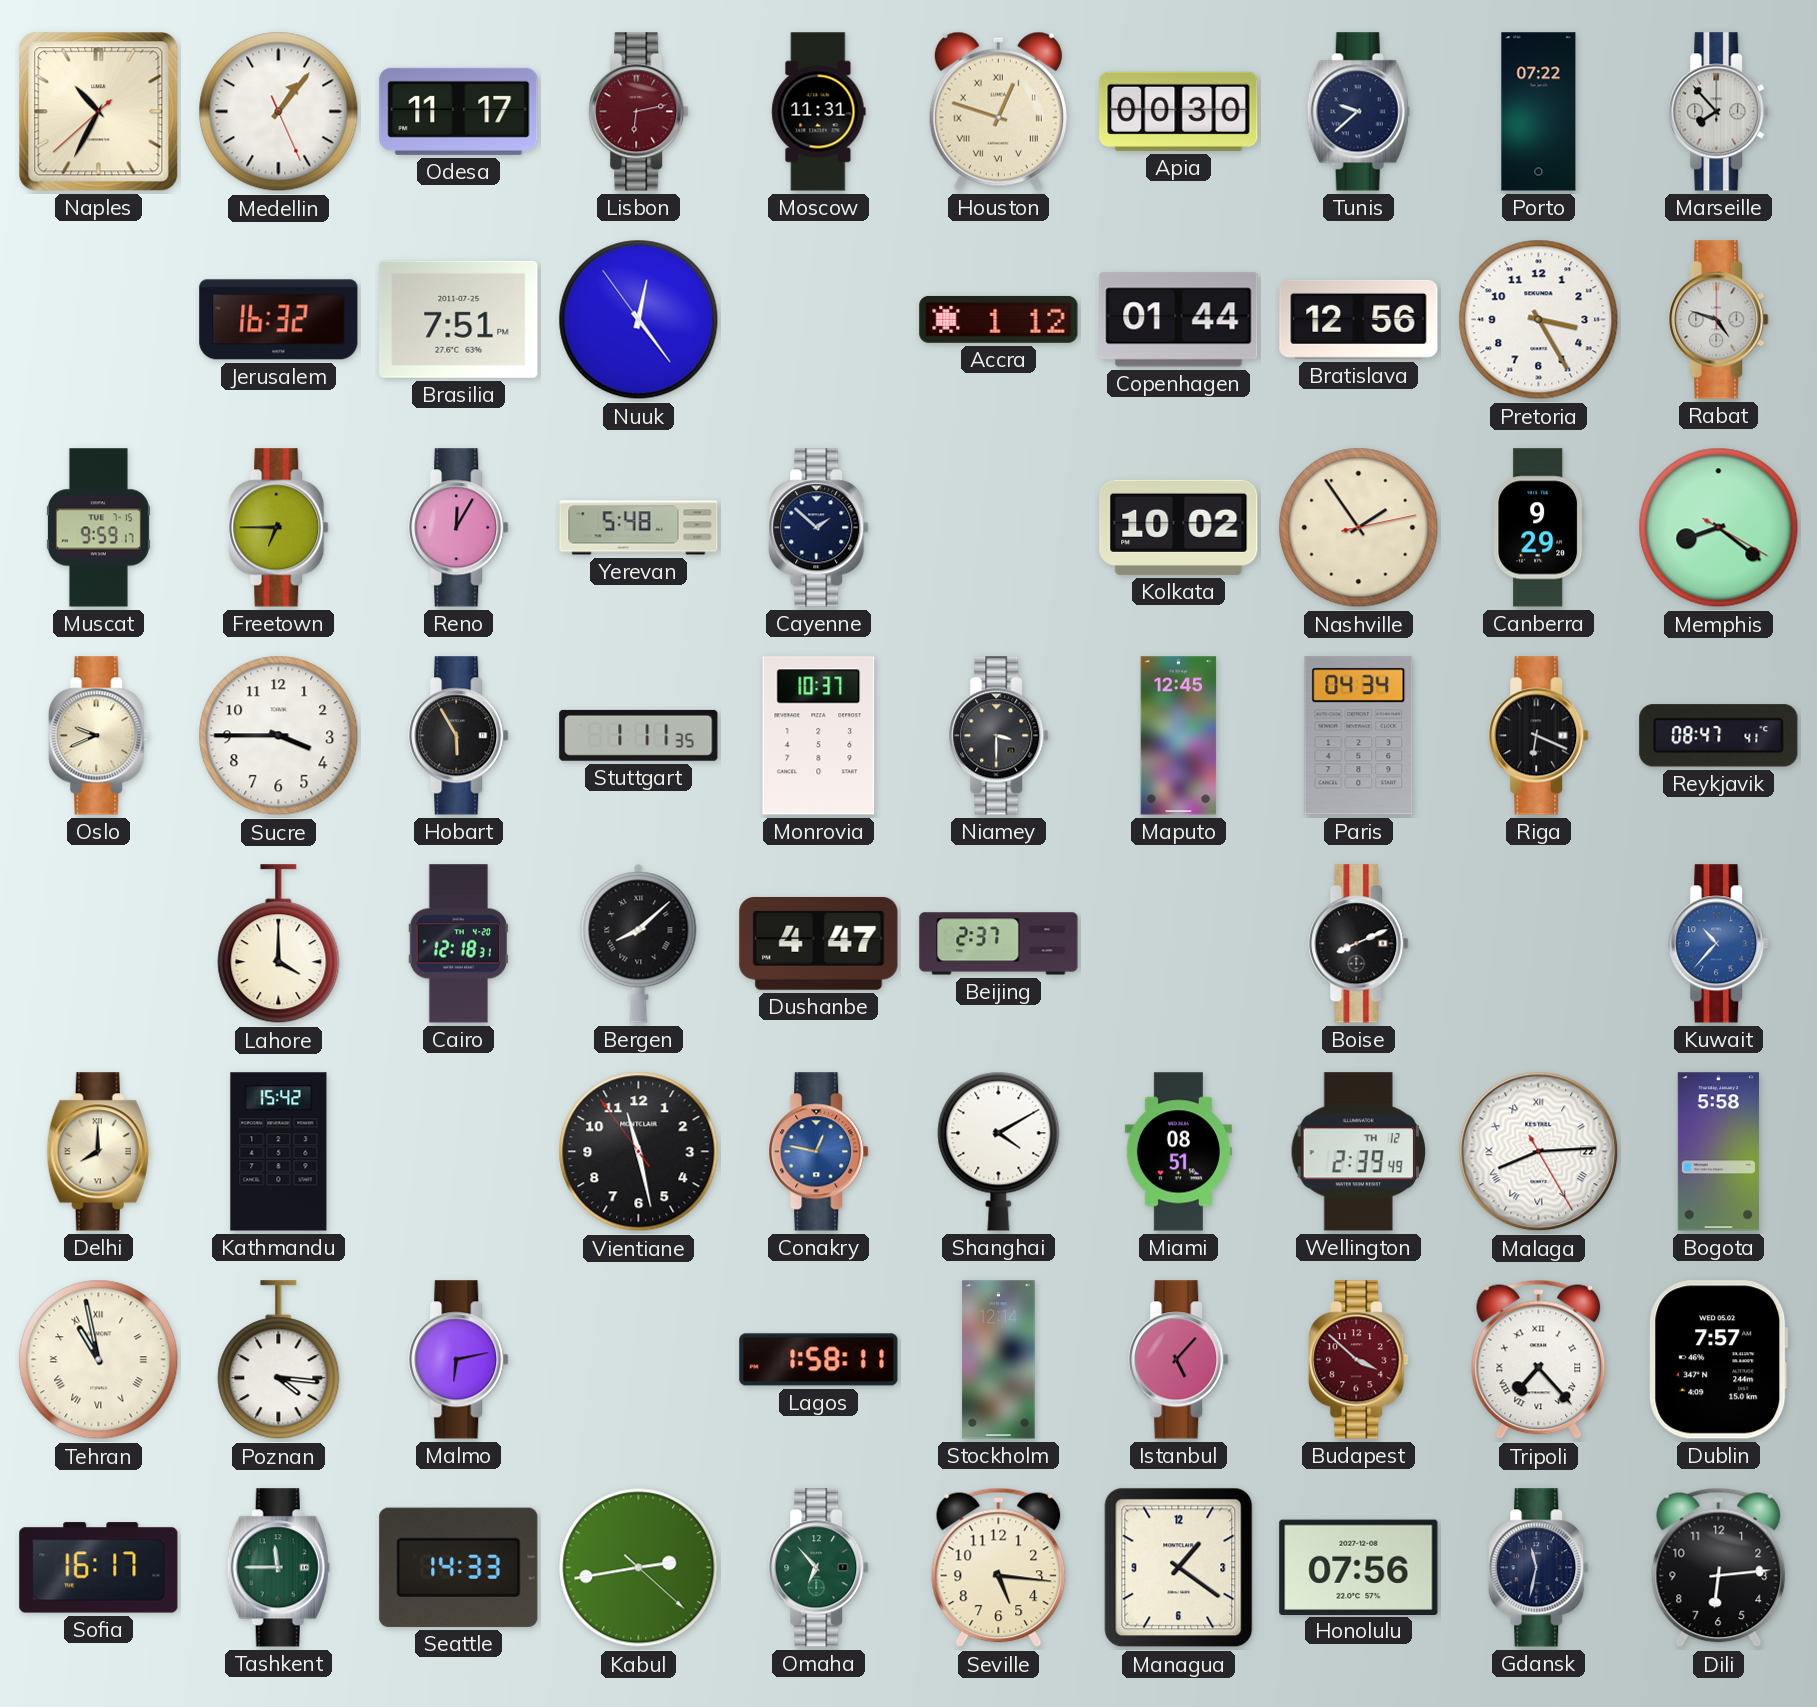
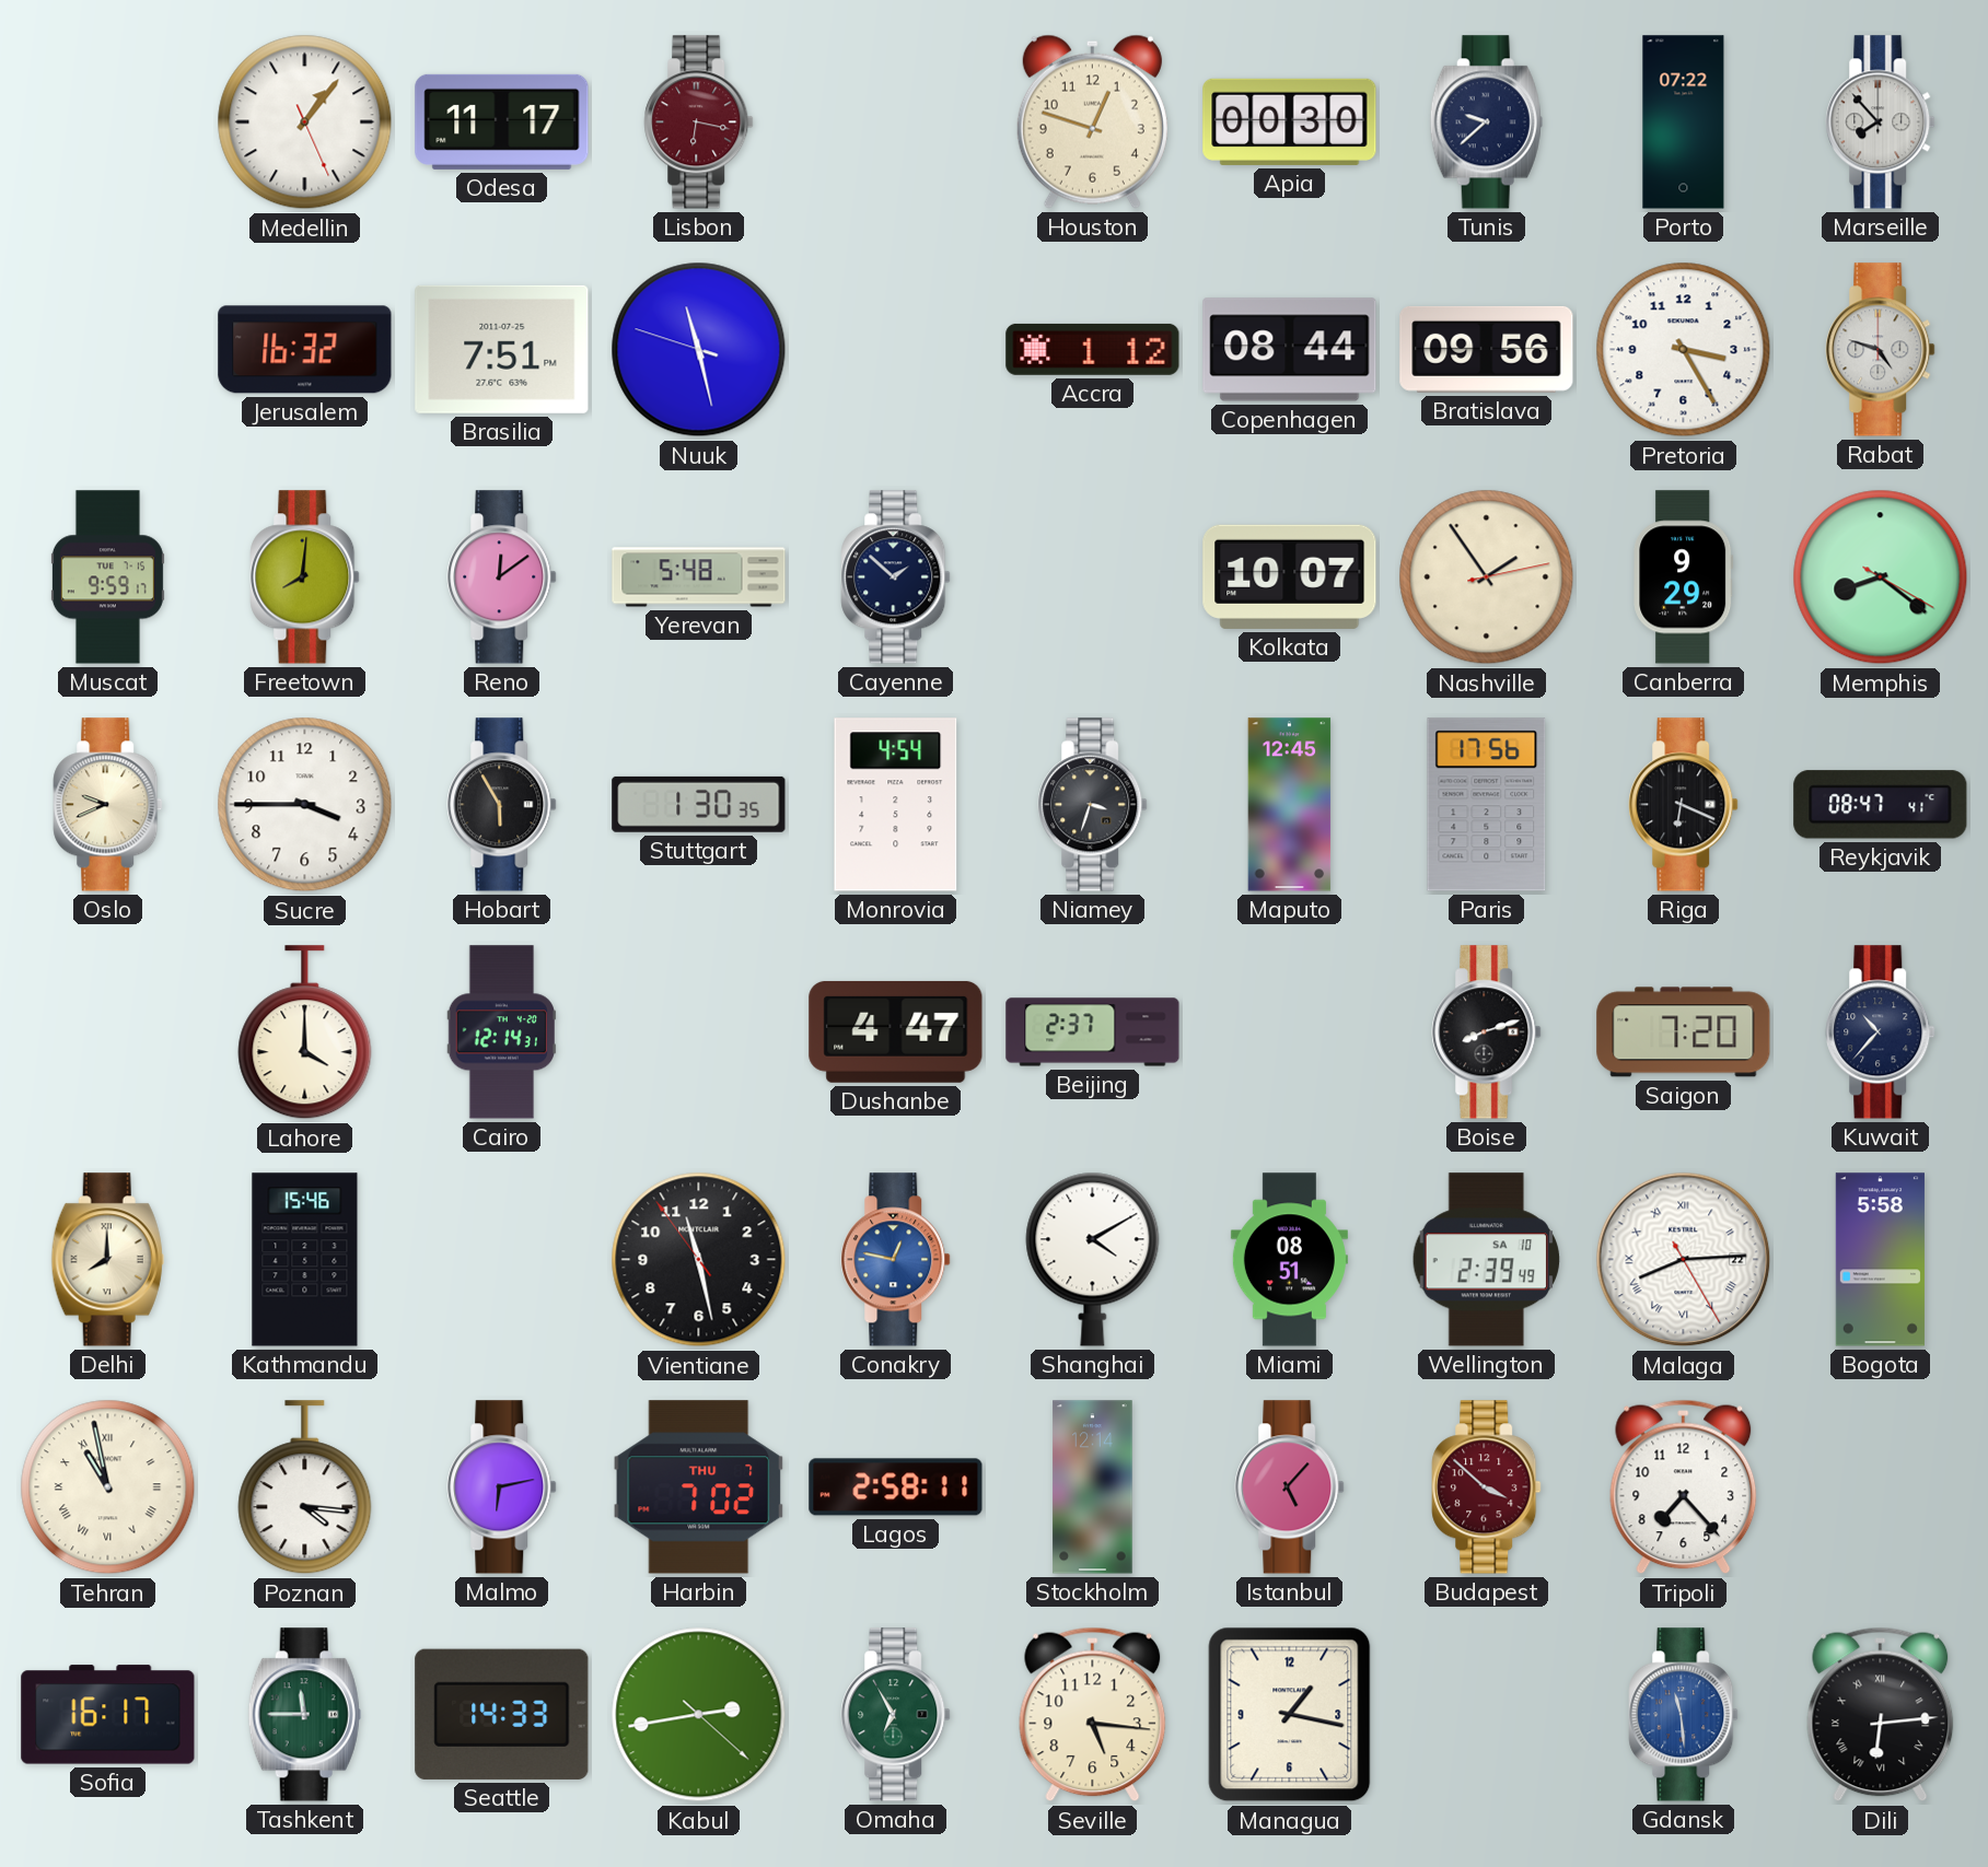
Naples: 10:34 -> none (99, 112)
Lisbon: 6:13 -> 6:17 (699, 122)
Moscow: 11:31 -> none (819, 112)
Houston numerals: Roman -> Arabic (1092, 121)
Nuuk: 12:23 -> 11:27 (699, 350)
Copenhagen: 01:44 -> 08:44 (1290, 350)
Bratislava: 12:56 -> 09:56 (1487, 349)
Freetown: 6:45 -> 8:01 (305, 577)
Reno: 12:05 -> 12:09 (502, 577)
Kolkata: 10:02 -> 10:07 (1290, 576)
Stuttgart: 1:11 -> 1:30 (699, 804)
Monrovia: 10:37 -> 4:54 (896, 805)
Niamey: 3:30 -> 3:33 (1093, 805)
Paris: 04:34 -> 17:56 (1487, 805)
Cairo: 12:18 -> 12:14 (501, 1032)
Bergen: 8:08 -> none (639, 943)
Boise: 8:11 -> 8:12 (1487, 1032)
Saigon: none -> 7:20 (1684, 1032)
Kuwait dial: blue -> navy (1881, 1032)
Kathmandu: 15:42 -> 15:46 (305, 1260)
Wellington date: TH 12 -> SA 10 (1486, 1260)
Harbin: none -> 7:02 (699, 1487)
Lagos: 1:58 -> 2:58 (896, 1487)
Tripoli numerals: Roman -> Arabic (1684, 1487)
Dublin: 7:57 -> none (1719, 1360)
Omaha: 6:53 -> 6:55 (896, 1715)
Managua: 1:21 -> 1:17 (1290, 1715)
Honolulu: 07:56 -> none (1359, 1567)
Gdansk: 11:32 -> 11:29 (1684, 1715)
Gdansk dial: navy -> blue (1684, 1715)
Dili numerals: Arabic -> Roman (1881, 1715)
